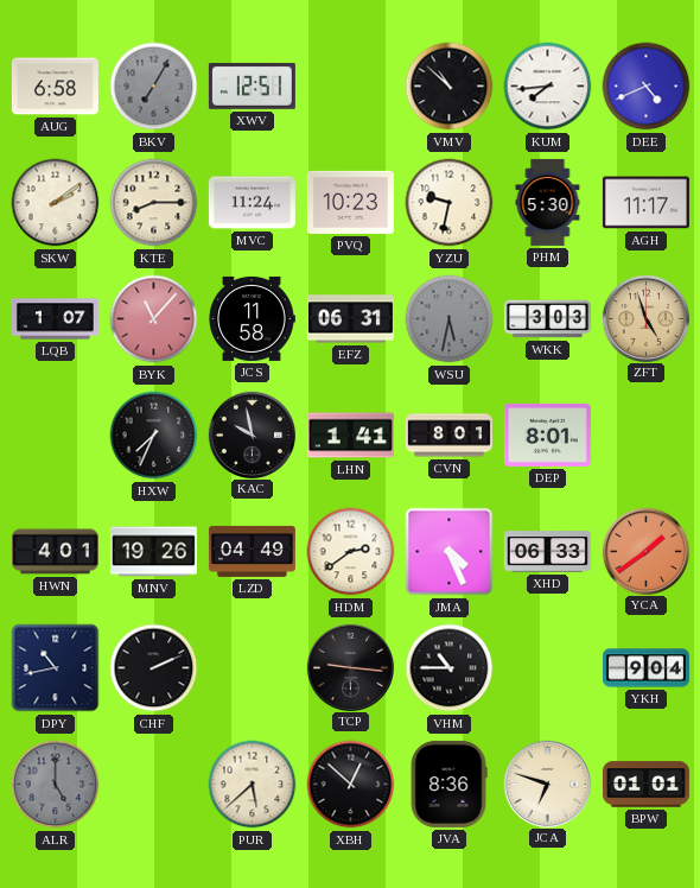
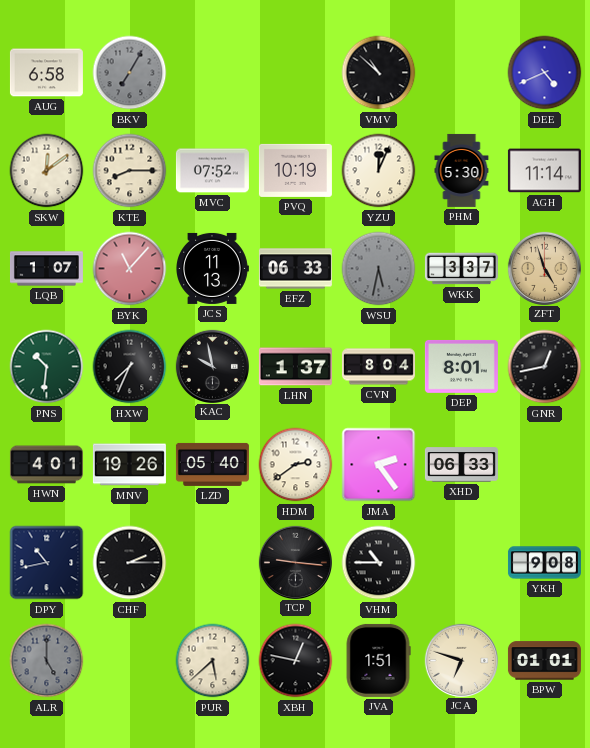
XWV: 12:51 -> none (252, 87)
KUM: 7:44 -> none (548, 87)
SKW: 2:09 -> 12:09 (47, 171)
MVC: 11:24 -> 07:52 (212, 171)
PVQ: 10:23 -> 10:19 (295, 170)
YZU: 9:32 -> 12:04 (379, 171)
AGH: 11:17 -> 11:14 (544, 171)
JCS: 11:58 -> 11:13 (212, 268)
EFZ: 06:31 -> 06:33 (295, 269)
WKK: 3:03 -> 3:37 (461, 269)
PNS: none -> 10:31 (47, 367)
LHN: 1:41 -> 1:37 (295, 367)
CVN: 8:01 -> 8:04 (378, 367)
GNR: none -> 12:43 (545, 367)
LZD: 04:49 -> 05:40 (212, 464)
JMA: 4:26 -> 2:24 (379, 465)
YCA: 1:39 -> none (645, 551)
CHF: 2:11 -> 2:15 (130, 563)
YKH: 9:04 -> 9:08 (544, 563)
XBH: 12:52 -> 12:47 (296, 661)
JVA: 8:36 -> 1:51 (378, 660)
